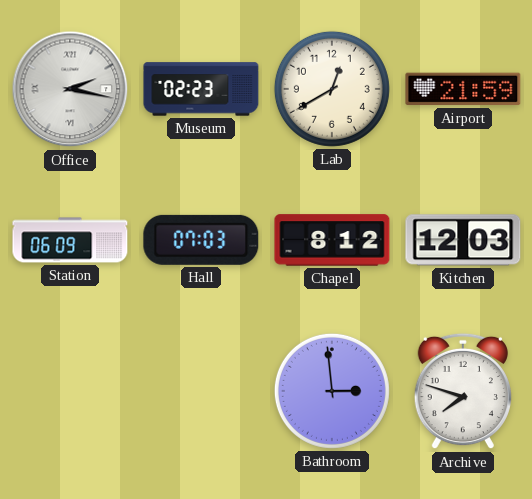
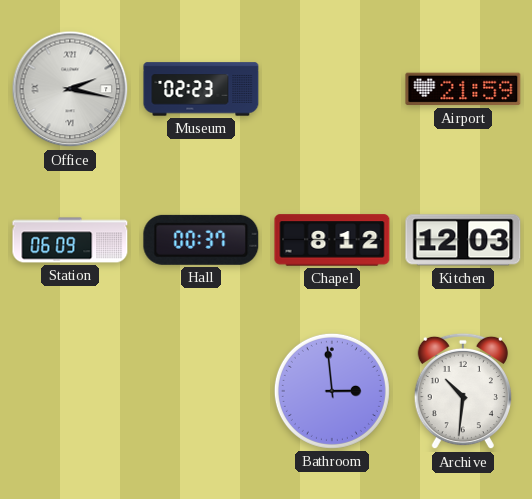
Lab: 12:40 -> none (332, 89)
Hall: 07:03 -> 00:37 (201, 240)
Archive: 7:48 -> 10:31 (463, 391)
